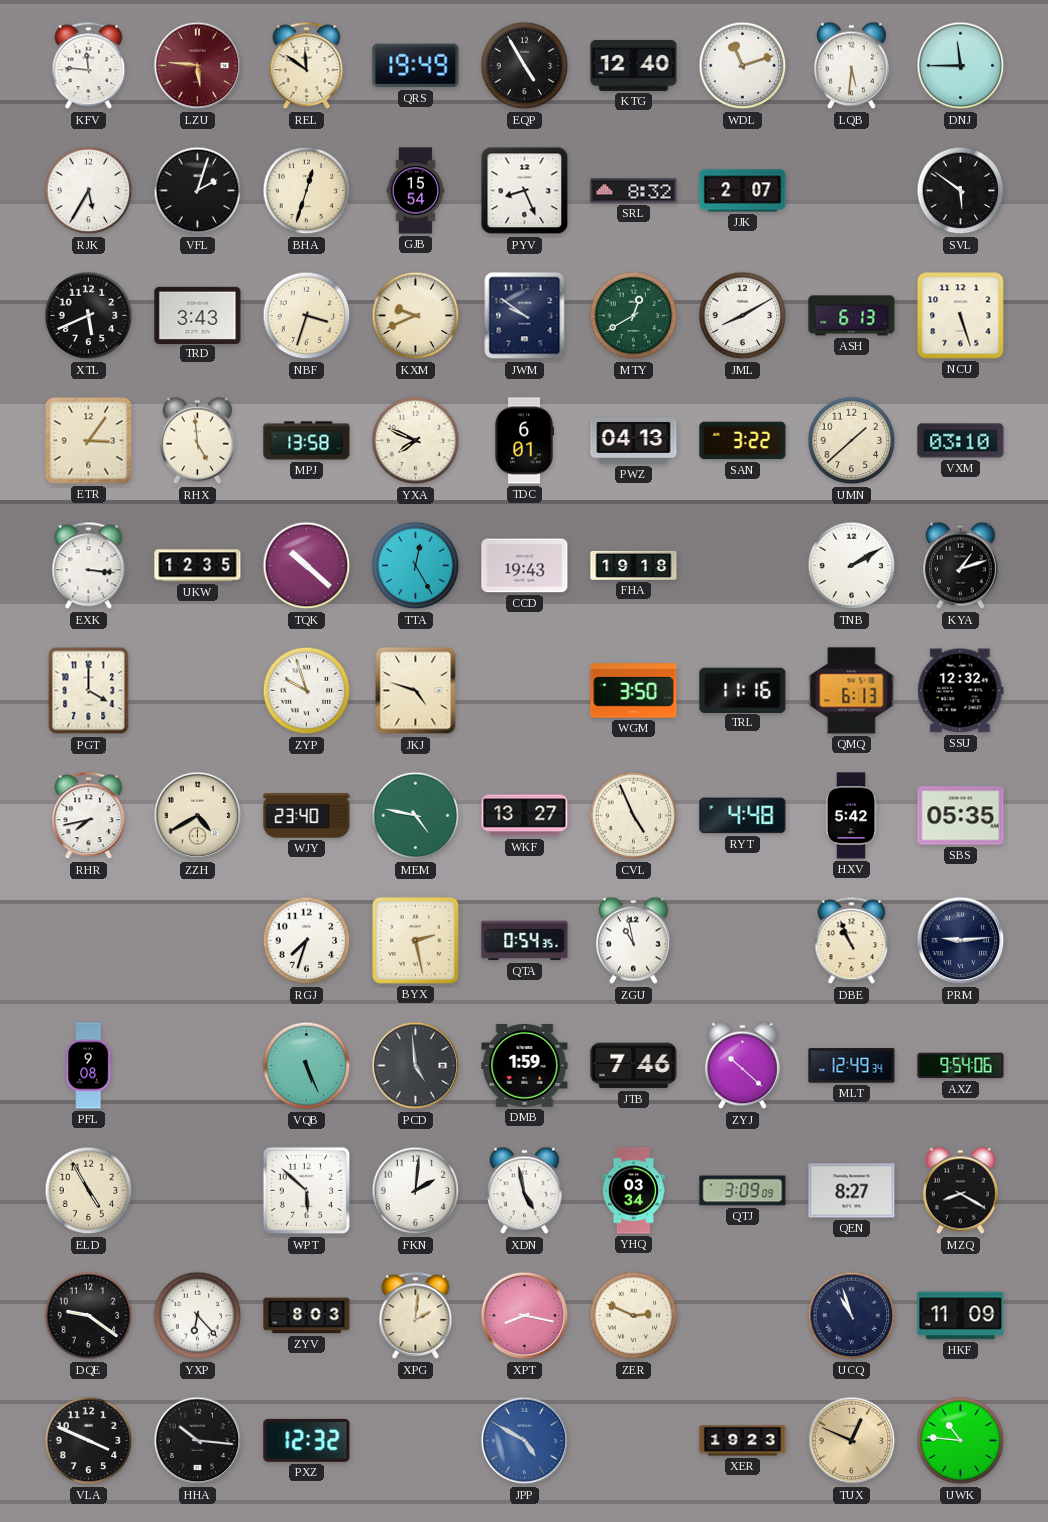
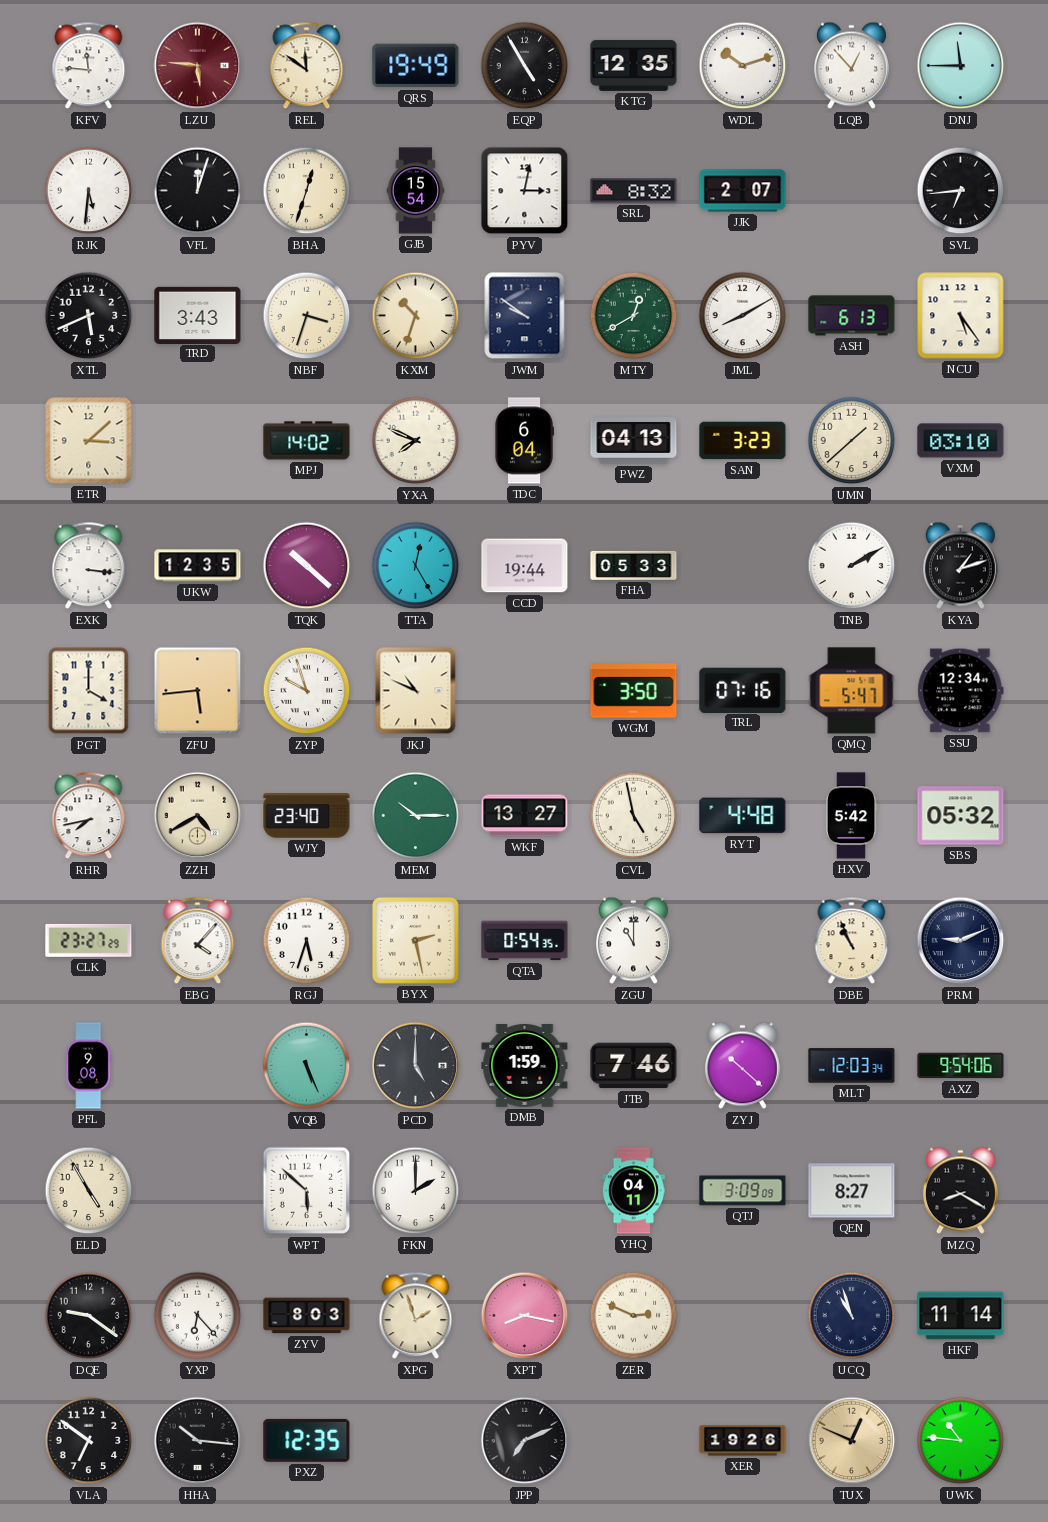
KTG: 12:40 -> 12:35 (634, 65)
WDL: 11:12 -> 10:12 (743, 66)
LQB: 5:31 -> 12:53 (851, 66)
RJK: 5:35 -> 5:31 (89, 191)
VFL: 2:03 -> 12:03 (198, 191)
PYV: 8:26 -> 3:02 (525, 191)
SVL: 5:51 -> 6:44 (961, 191)
KXM: 9:41 -> 10:33 (416, 316)
NCU: 5:27 -> 5:24 (961, 316)
ETR: 3:06 -> 3:08 (89, 441)
RHX: 4:59 -> none (197, 441)
MPJ: 13:58 -> 14:02 (307, 441)
TDC: 6:01 -> 6:04 (523, 441)
SAN: 3:22 -> 3:23 (743, 441)
CCD: 19:43 -> 19:44 (525, 566)
FHA: 19:18 -> 05:33 (634, 565)
ZFU: none -> 5:44 (198, 691)
JKJ: 4:48 -> 10:49 (416, 691)
TRL: 11:16 -> 07:16 (743, 690)
QMQ: 6:13 -> 5:47 (852, 691)
SSU: 12:32 -> 12:34 (961, 691)
MEM: 4:47 -> 10:15 (416, 816)
CVL: 4:56 -> 4:58 (634, 816)
SBS: 05:35 -> 05:32 (961, 816)
CLK: none -> 23:27 (89, 940)
EBG: none -> 4:07 (198, 941)
RGJ: 7:33 -> 5:33 (307, 941)
ZGU: 10:58 -> 11:00 (633, 941)
PRM: 9:14 -> 9:11 (961, 941)
PCD: 4:59 -> 5:00 (416, 1066)
MLT: 12:49 -> 12:03 (852, 1066)
FKN: 2:01 -> 2:00 (416, 1191)
XDN: 4:58 -> none (524, 1191)
YHQ: 03:34 -> 04:11 (633, 1191)
XPG: 2:01 -> 1:57 (416, 1316)
HKF: 11:09 -> 11:14 (961, 1316)
VLA: 3:49 -> 6:51 (89, 1441)
PXZ: 12:32 -> 12:35 (307, 1440)
JPP: 4:50 -> 7:11 (525, 1441)
JPP dial: blue -> black (525, 1441)
XER: 19:23 -> 19:26 (743, 1441)
